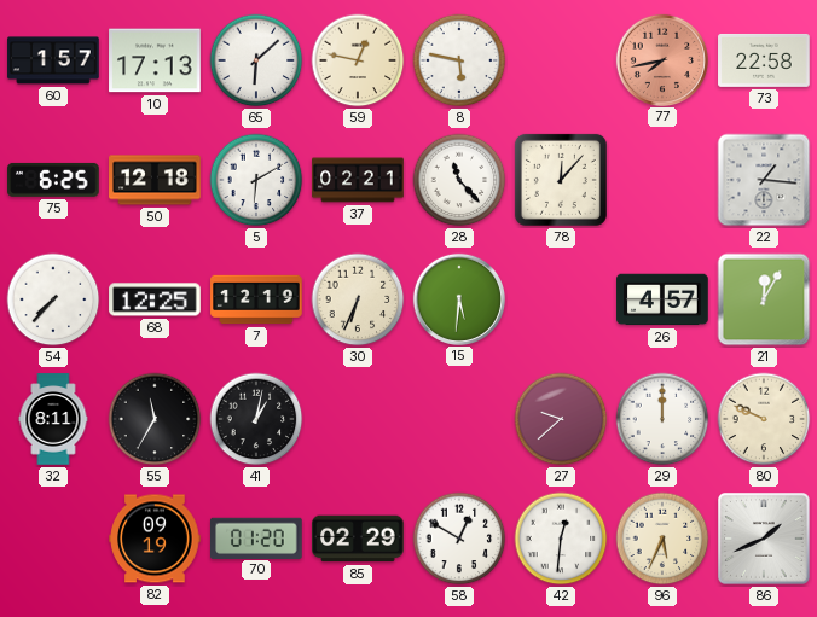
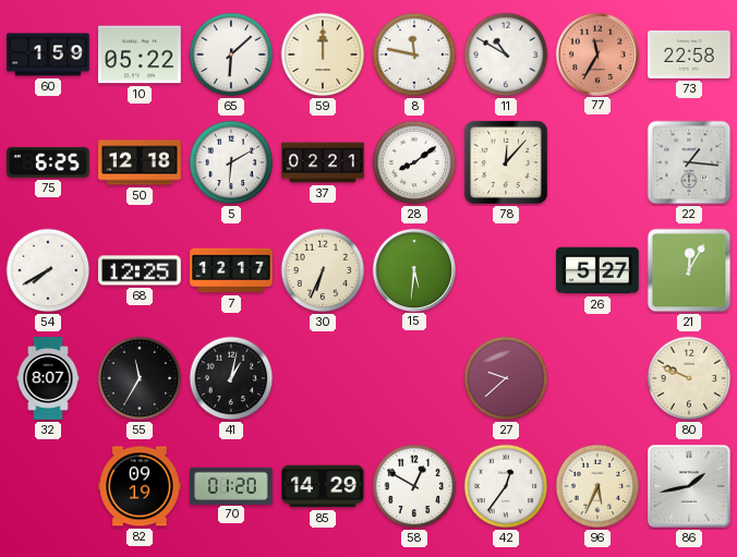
60: 1:57 -> 1:59 (48, 55)
10: 17:13 -> 05:22 (140, 55)
59: 12:47 -> 12:00 (323, 55)
8: 5:47 -> 11:47 (414, 55)
11: none -> 10:50 (506, 55)
77: 7:43 -> 11:35 (596, 53)
28: 11:23 -> 8:09 (414, 162)
54: 7:37 -> 7:40 (48, 270)
7: 12:19 -> 12:17 (231, 270)
26: 4:57 -> 5:27 (597, 270)
32: 8:11 -> 8:07 (48, 378)
29: 12:00 -> none (662, 419)
85: 02:29 -> 14:29 (323, 486)
42: 12:31 -> 12:36 (506, 486)
86: 1:41 -> 1:43 (690, 487)
